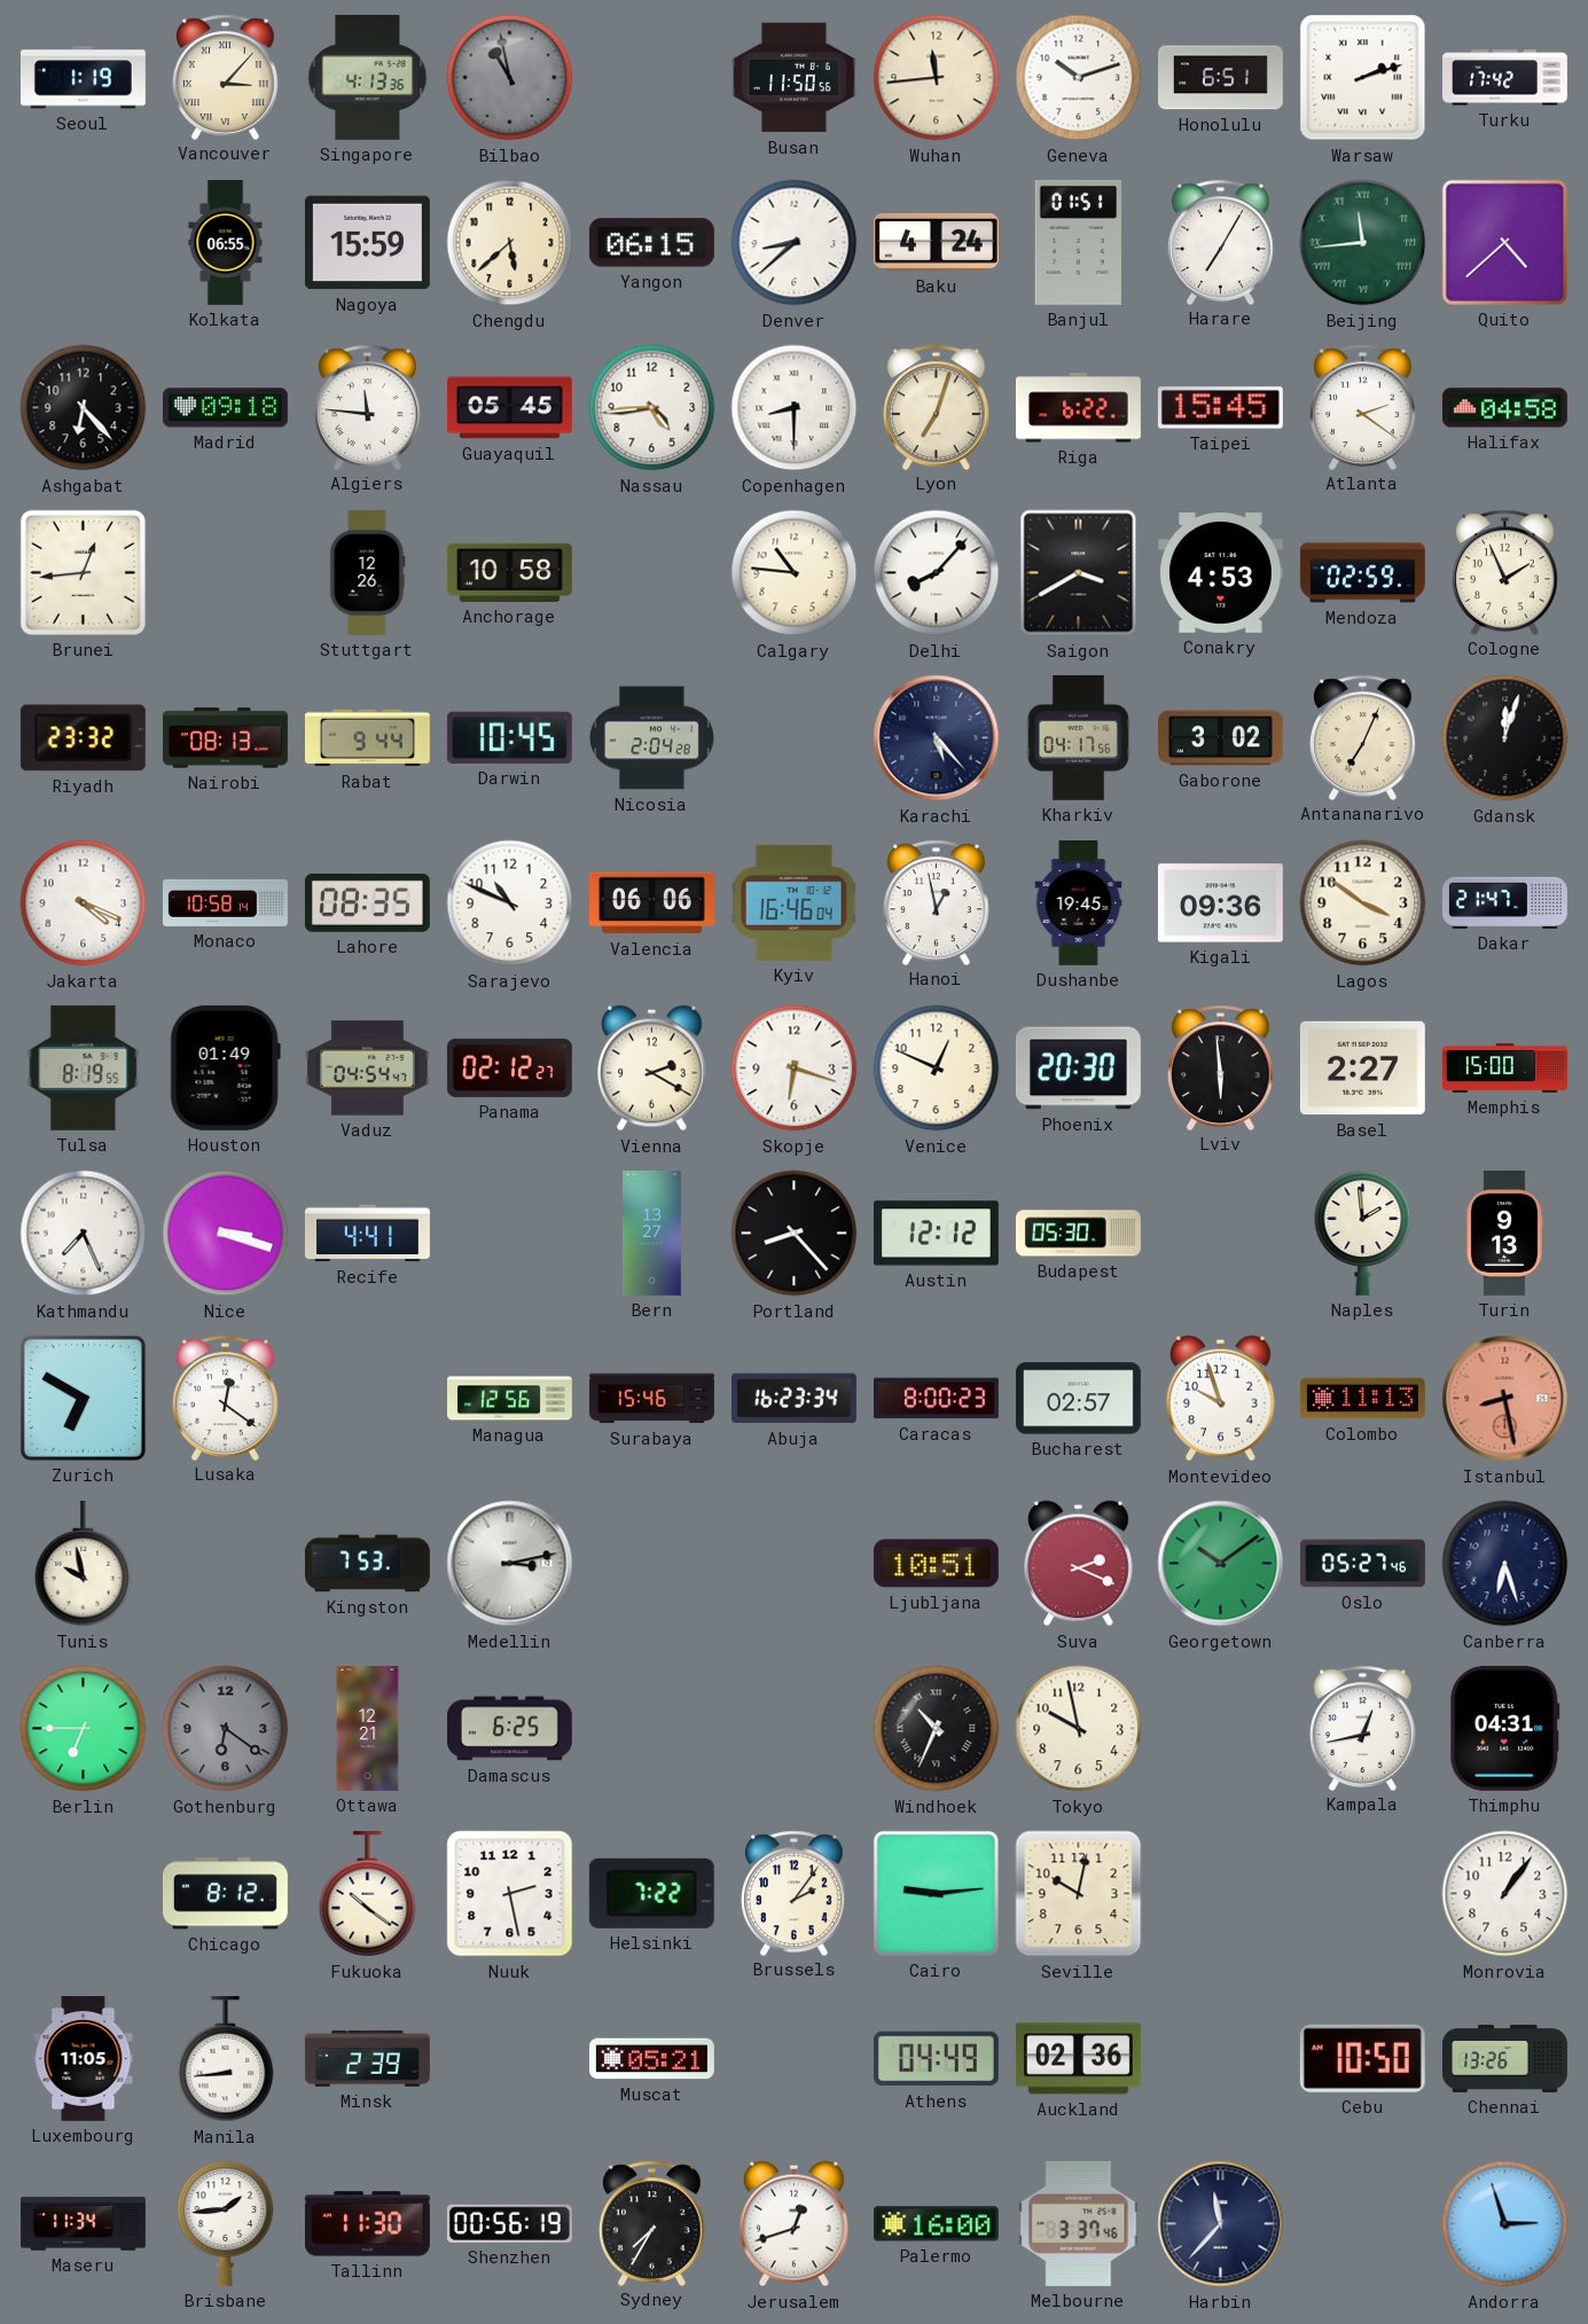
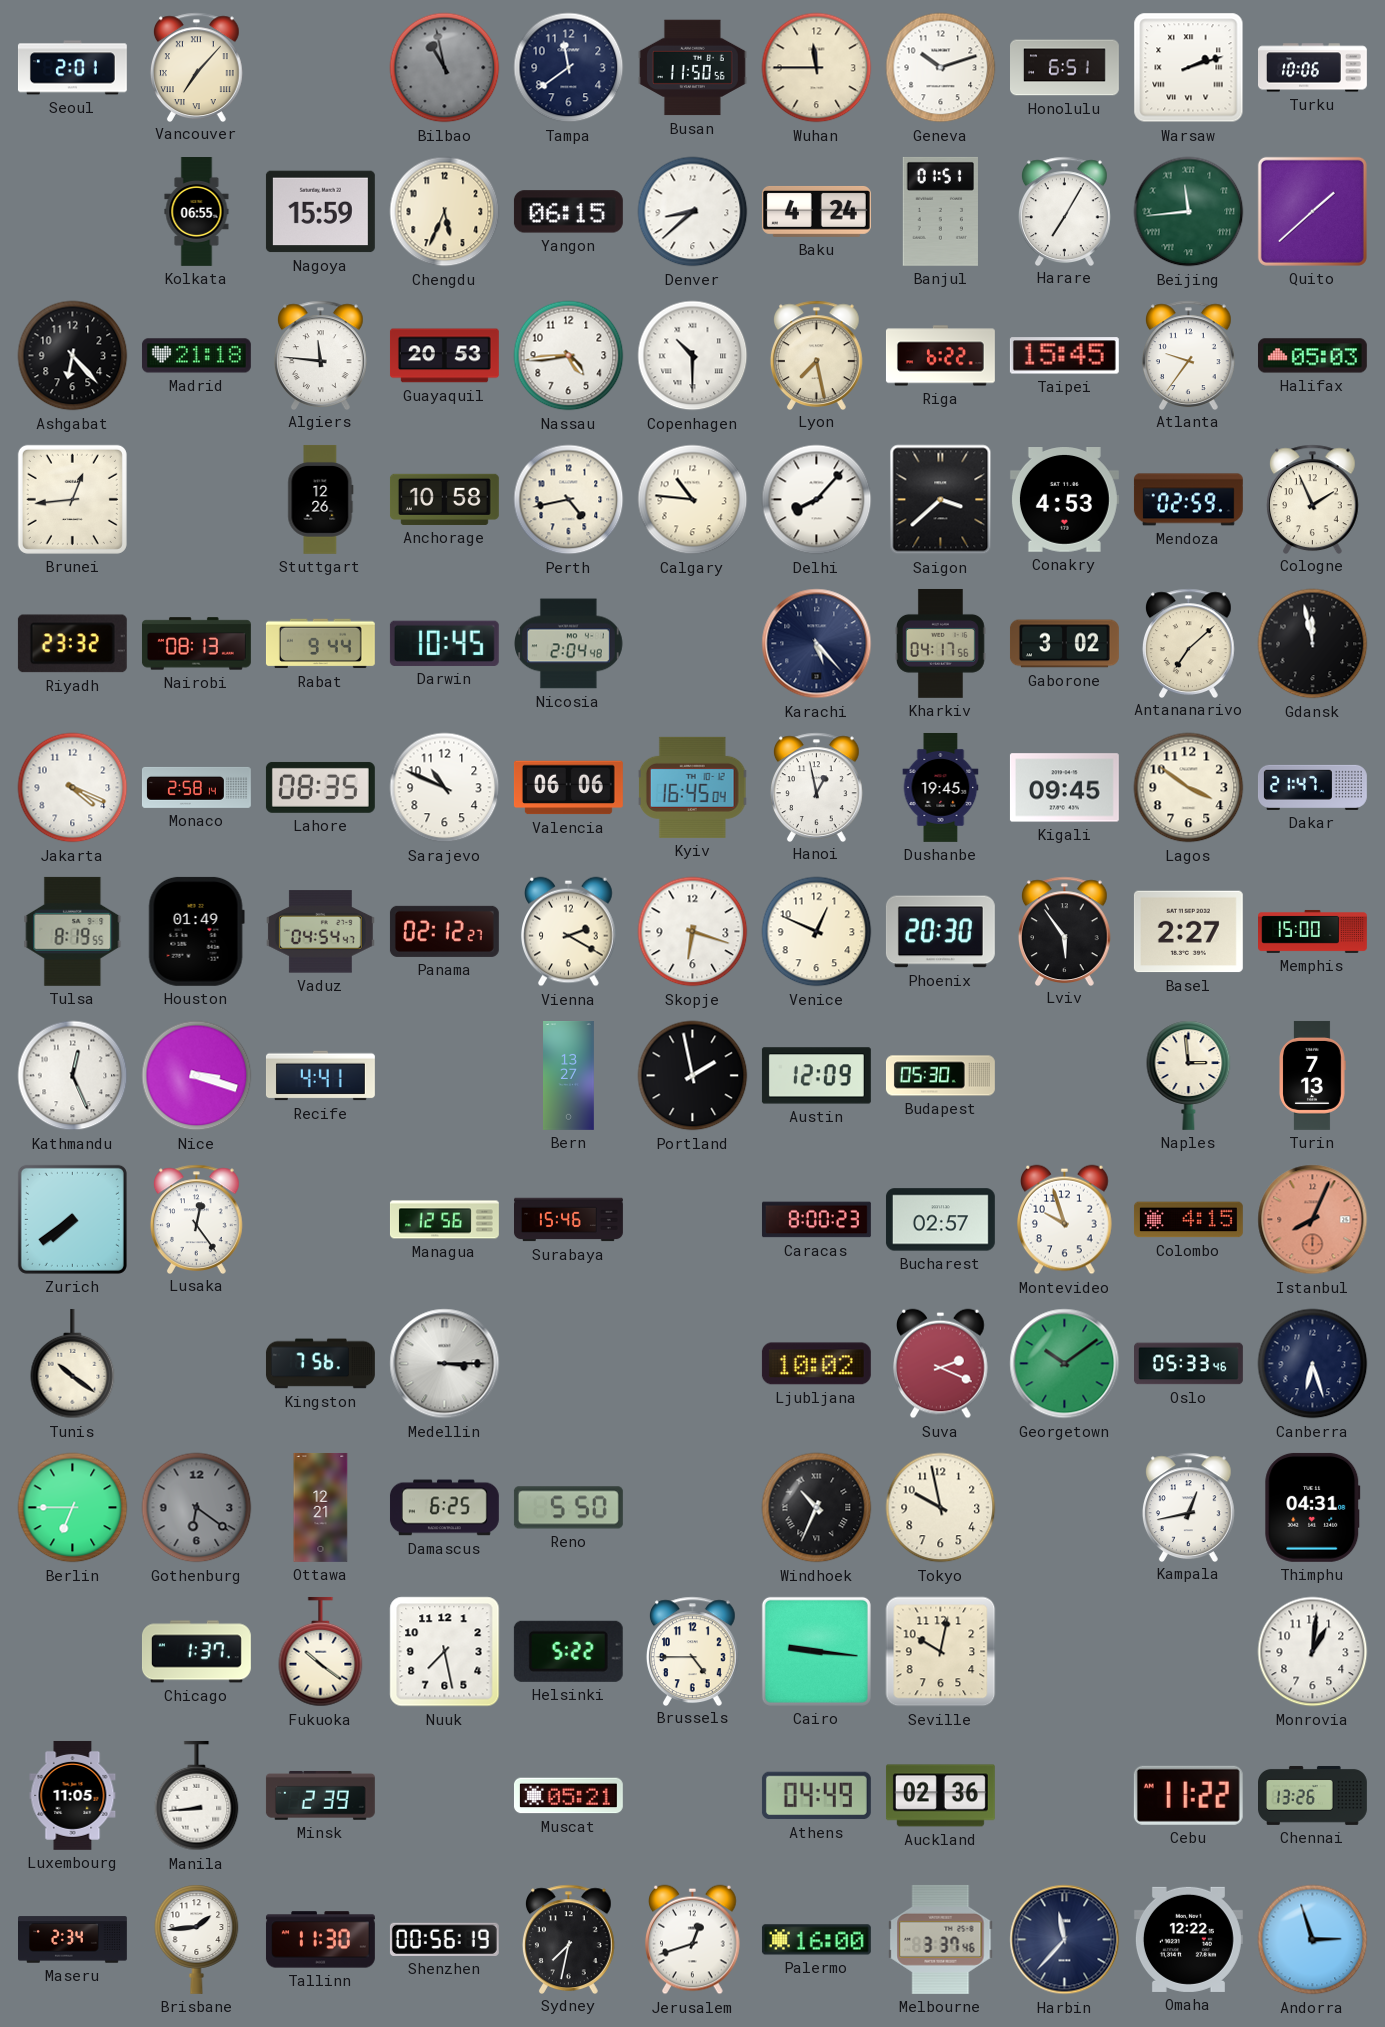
Seoul: 1:19 -> 2:01 (72, 68)
Vancouver: 3:07 -> 7:07 (197, 67)
Singapore: 4:13 -> none (368, 77)
Tampa: none -> 11:39 (569, 68)
Wuhan: 11:44 -> 11:45 (817, 68)
Turku: 17:42 -> 10:06 (1313, 68)
Chengdu: 5:38 -> 5:34 (445, 212)
Quito: 4:38 -> 1:38 (1312, 211)
Madrid: 09:18 -> 21:18 (196, 356)
Guayaquil: 05:45 -> 20:53 (444, 356)
Copenhagen: 8:30 -> 10:30 (693, 356)
Lyon: 7:03 -> 7:28 (817, 355)
Atlanta: 2:21 -> 9:36 (1189, 355)
Halifax: 04:58 -> 05:03 (1312, 356)
Perth: none -> 4:43 (569, 500)
Saigon: 3:40 -> 3:38 (941, 500)
Nicosia: 2:04:28 -> 2:04:48 (569, 644)
Antananarivo: 7:04 -> 7:08 (1189, 643)
Gdansk: 12:03 -> 11:58 (1313, 644)
Monaco: 10:58 -> 2:58 (196, 787)
Kyiv: 16:46 -> 16:45 (693, 787)
Kigali: 09:36 -> 09:45 (1064, 788)
Lviv: 5:59 -> 5:54 (1065, 931)
Kathmandu: 7:26 -> 12:26 (73, 1076)
Portland: 8:23 -> 1:58 (693, 1076)
Austin: 12:12 -> 12:09 (816, 1076)
Naples: 1:59 -> 2:59 (1189, 1075)
Turin: 9:13 -> 7:13 (1312, 1075)
Zurich: 6:50 -> 7:39 (72, 1219)
Lusaka: 12:21 -> 12:24 (197, 1219)
Abuja: 16:23 -> none (793, 1399)
Colombo: 11:13 -> 4:15 (1188, 1220)
Istanbul: 8:28 -> 8:04 (1313, 1220)
Tunis: 9:58 -> 10:21 (73, 1364)
Kingston: 7:53 -> 7:56 (320, 1364)
Medellin: 3:13 -> 3:15 (445, 1364)
Ljubljana: 10:51 -> 10:02 (816, 1364)
Oslo: 05:27 -> 05:33 (1189, 1364)
Reno: none -> 5:50 (568, 1508)
Chicago: 8:12 -> 1:37 (196, 1652)
Nuuk: 2:28 -> 7:28 (445, 1652)
Helsinki: 7:22 -> 5:22 (568, 1651)
Brussels: 2:06 -> 4:45 (693, 1651)
Cairo: 9:14 -> 9:16 (816, 1651)
Monrovia: 1:06 -> 1:01 (1313, 1652)
Cebu: 10:50 -> 11:22 (1188, 1795)
Maseru: 11:34 -> 2:34 (73, 1940)
Sydney: 7:35 -> 7:32 (569, 1939)
Omaha: none -> 12:22 (1188, 1939)
